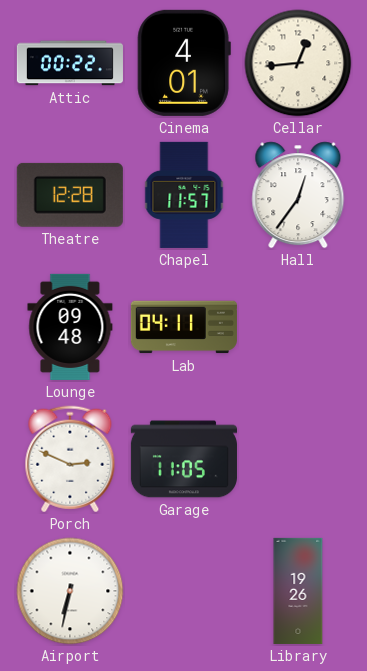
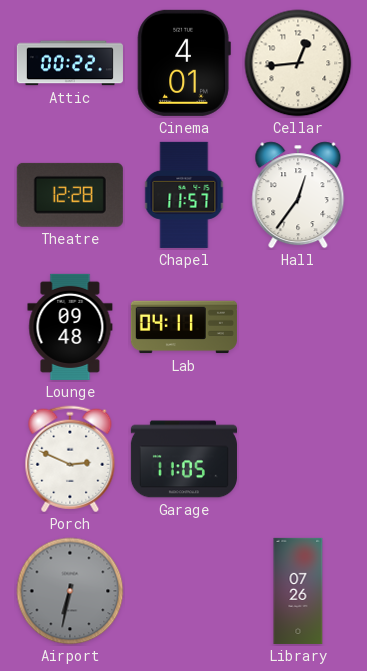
Airport dial: white -> grey (70, 591)
Library: 19:26 -> 07:26 (298, 591)
